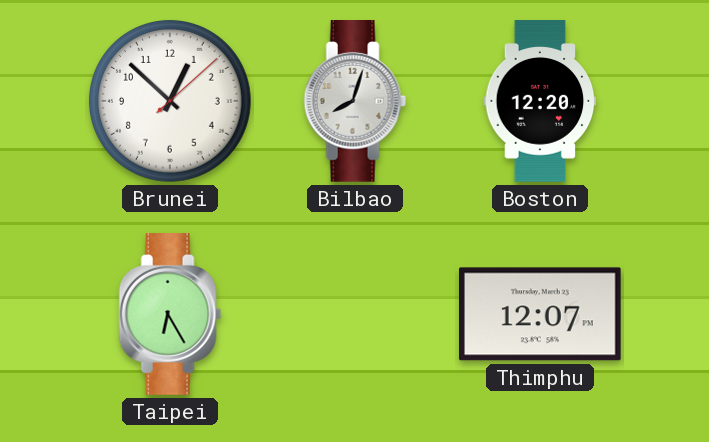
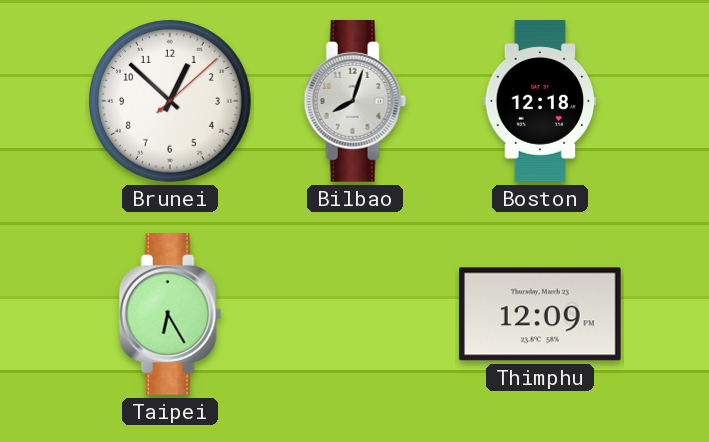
Boston: 12:20 -> 12:18 (540, 101)
Thimphu: 12:07 -> 12:09 (541, 314)
